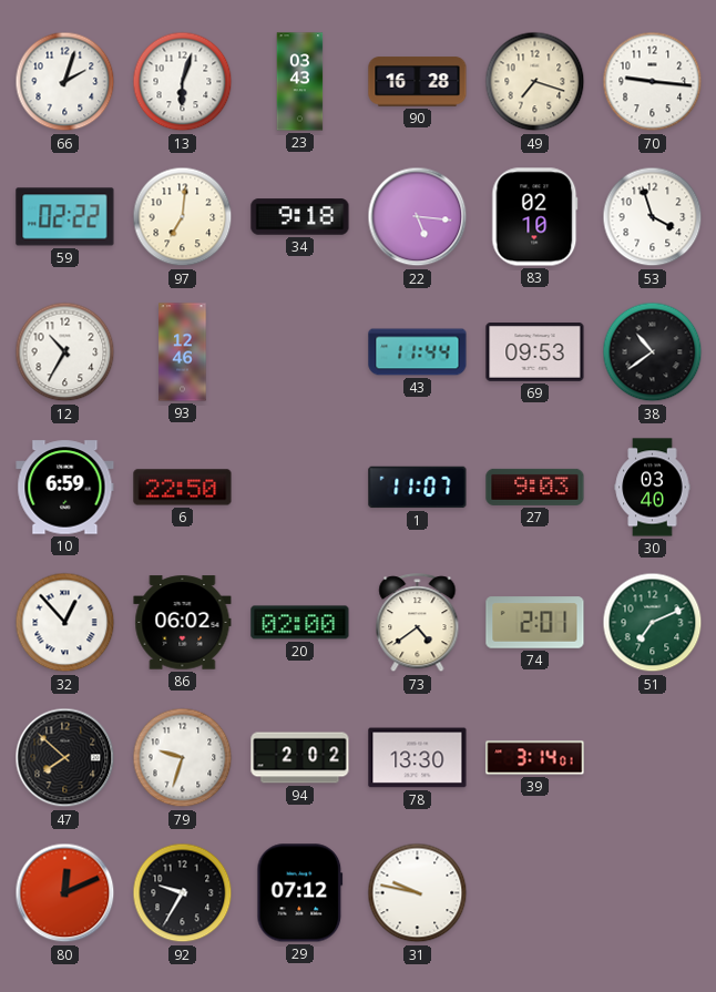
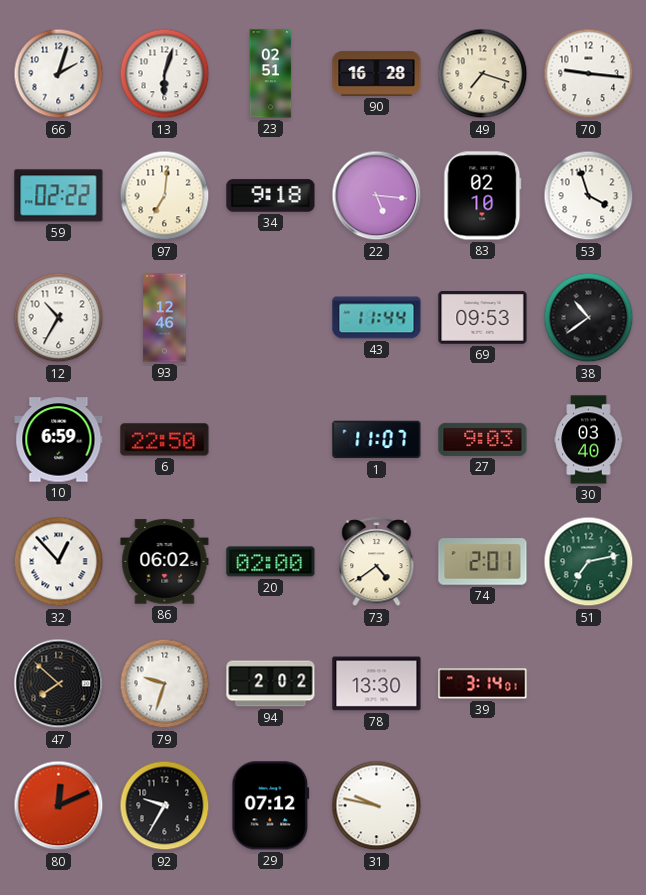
23: 03:43 -> 02:51 (271, 74)
51: 7:11 -> 7:13 (589, 562)
